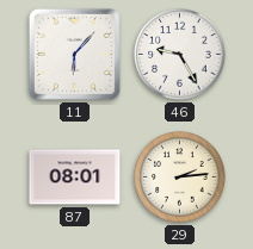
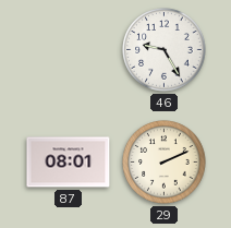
11: 6:07 -> none (74, 54)
29: 2:14 -> 2:11 (165, 163)
